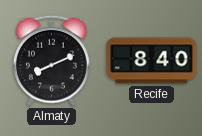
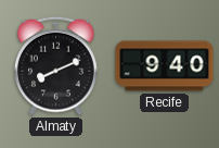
Recife: 8:40 -> 9:40 (165, 66)
